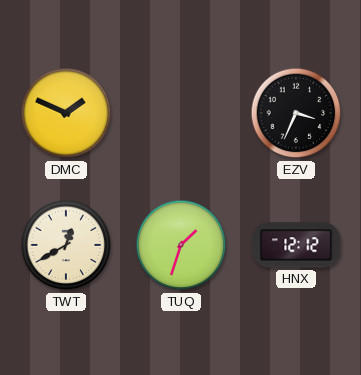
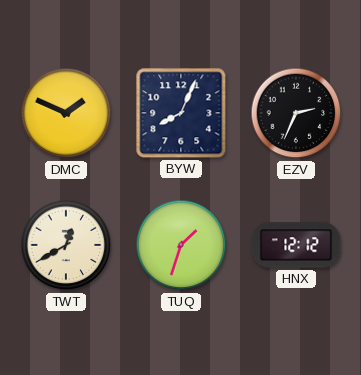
BYW: none -> 8:04 (181, 113)
EZV: 3:34 -> 2:34 (296, 113)
